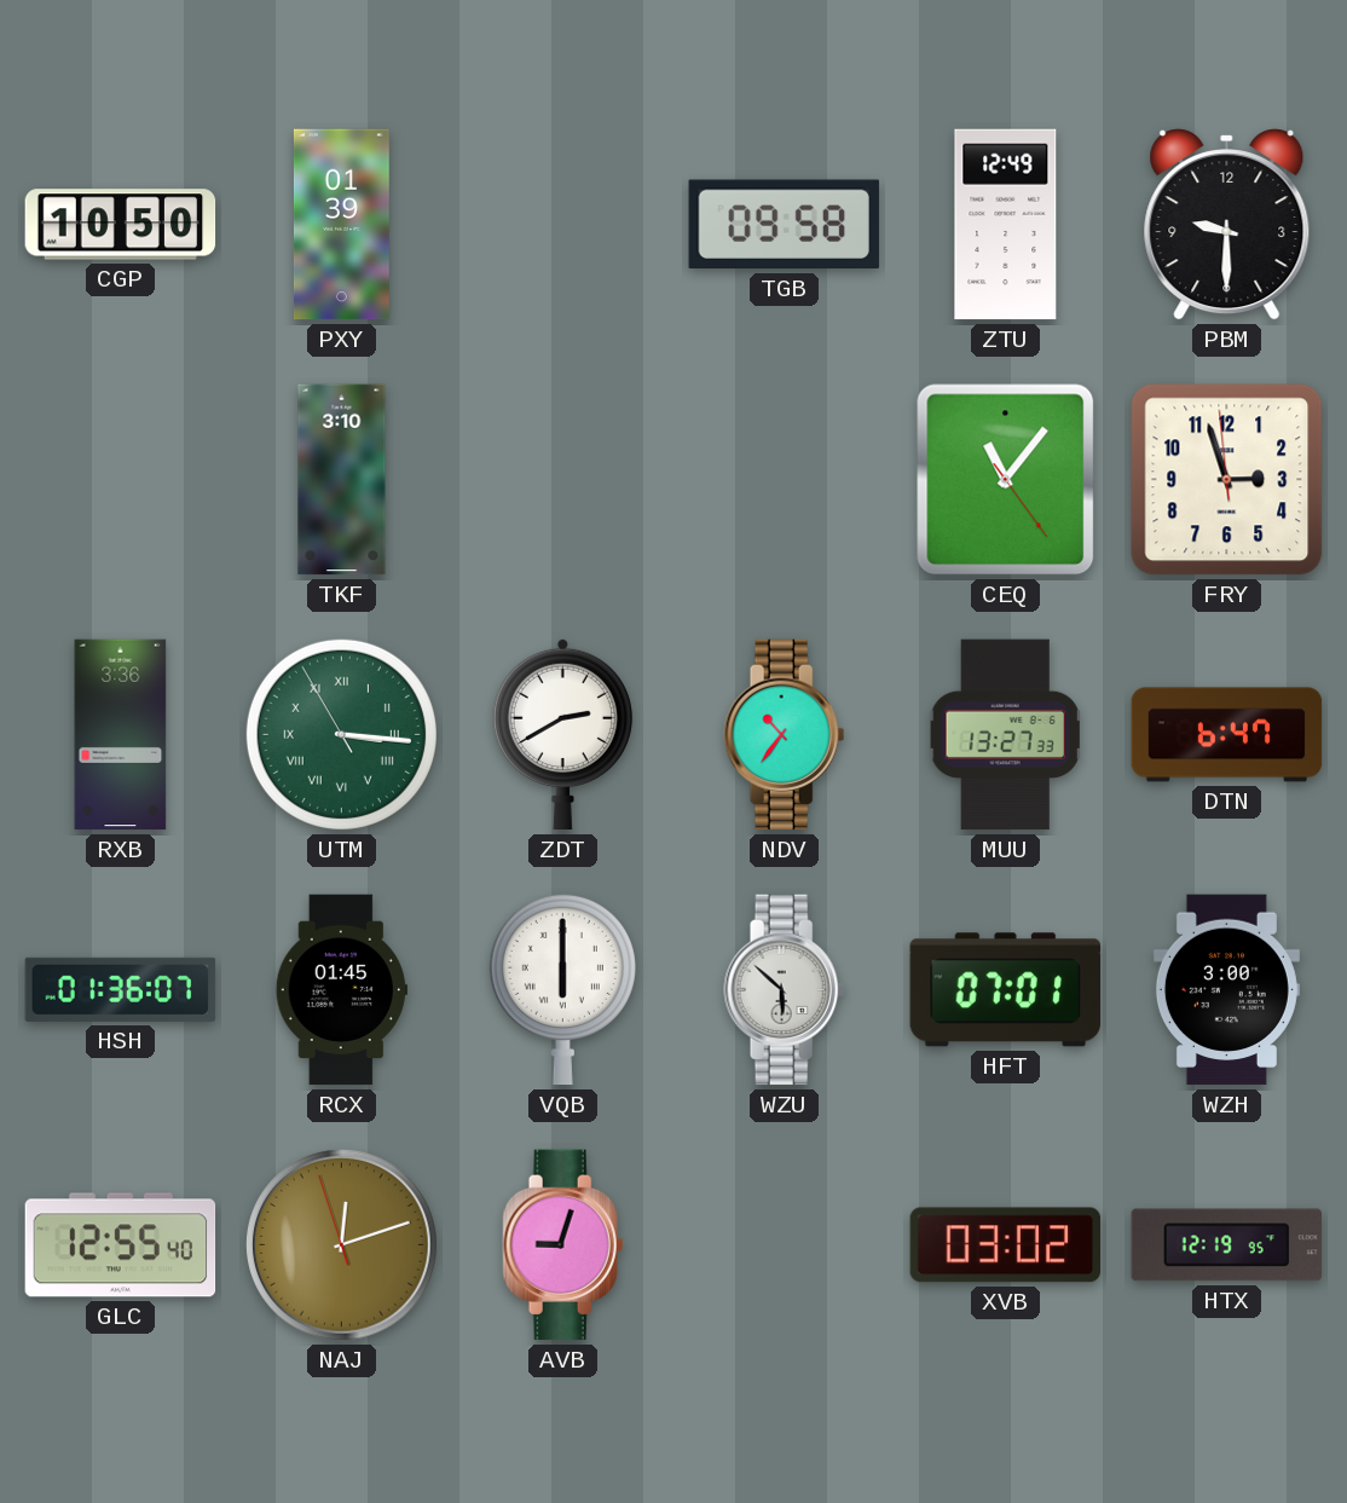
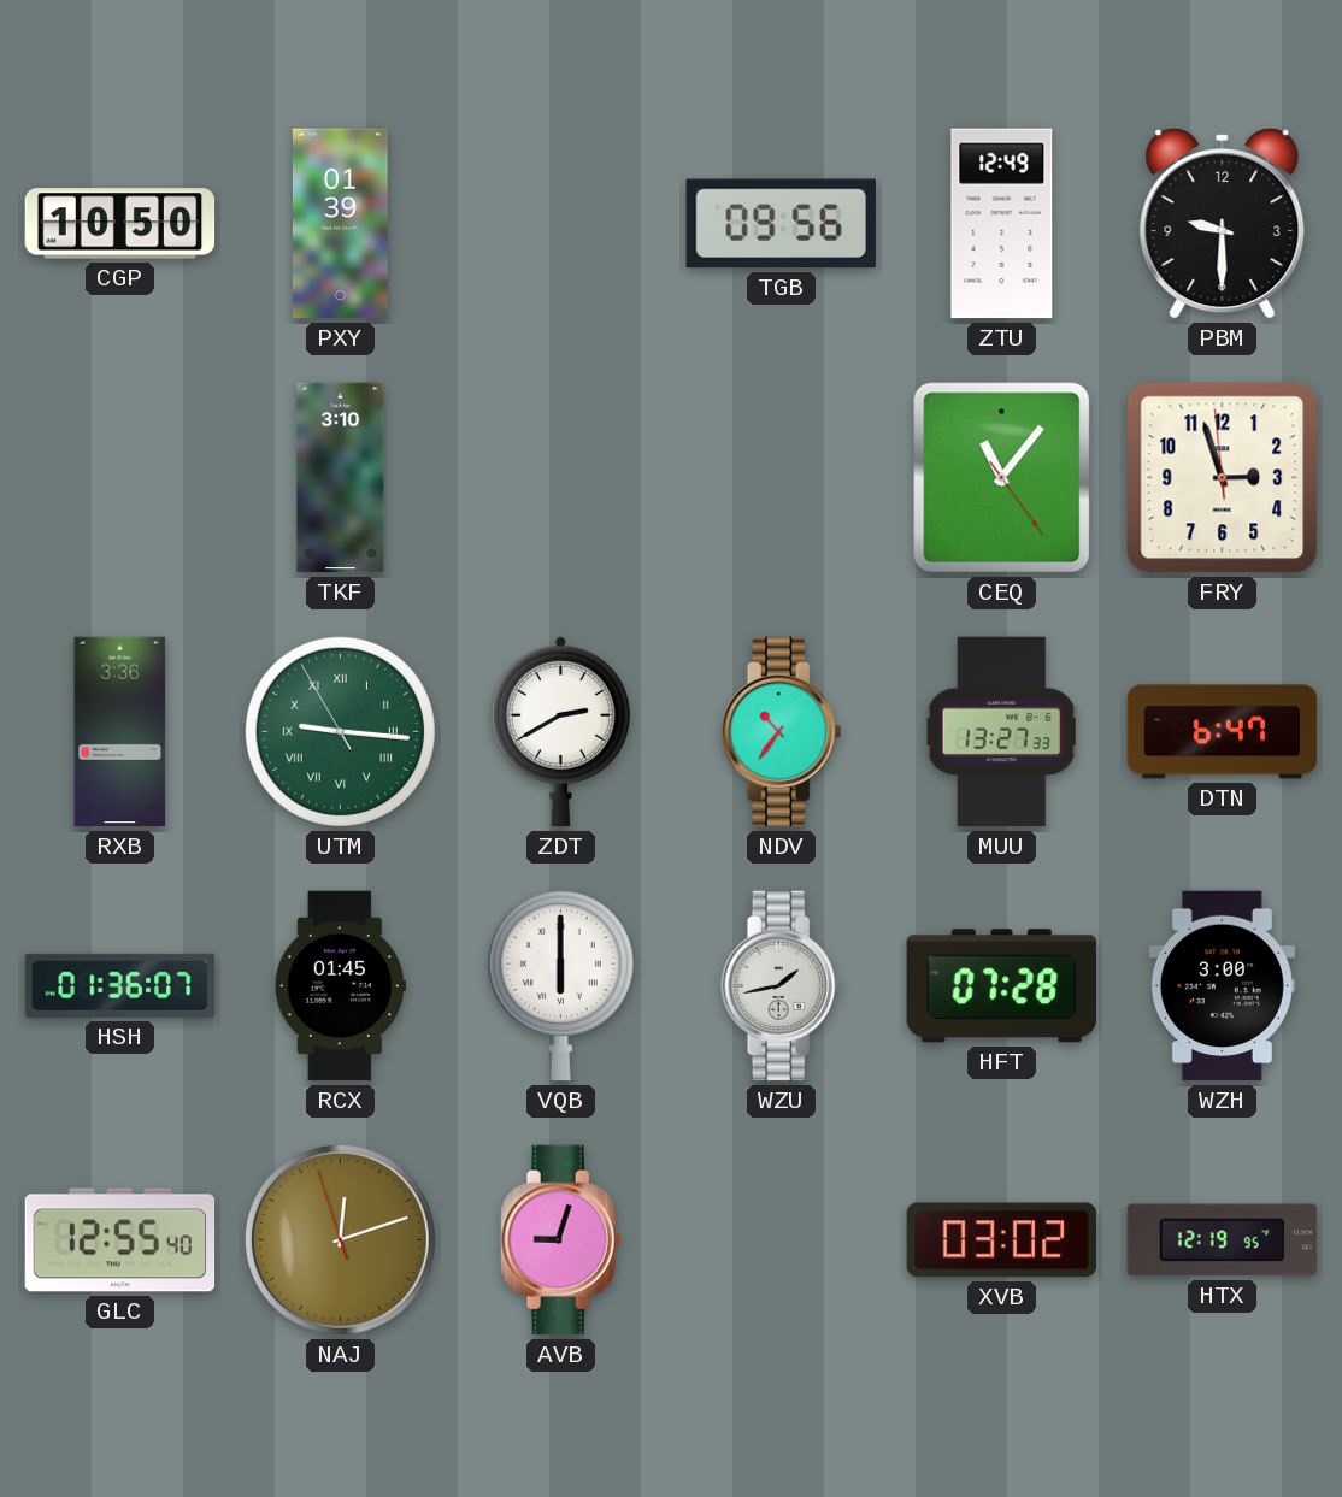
TGB: 09:58 -> 09:56 (781, 224)
UTM: 3:15 -> 9:15 (340, 731)
WZU: 5:52 -> 1:43 (782, 986)
HFT: 07:01 -> 07:28 (1001, 986)
